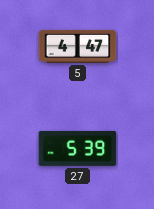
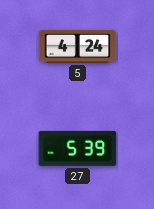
5: 4:47 -> 4:24 (78, 46)
